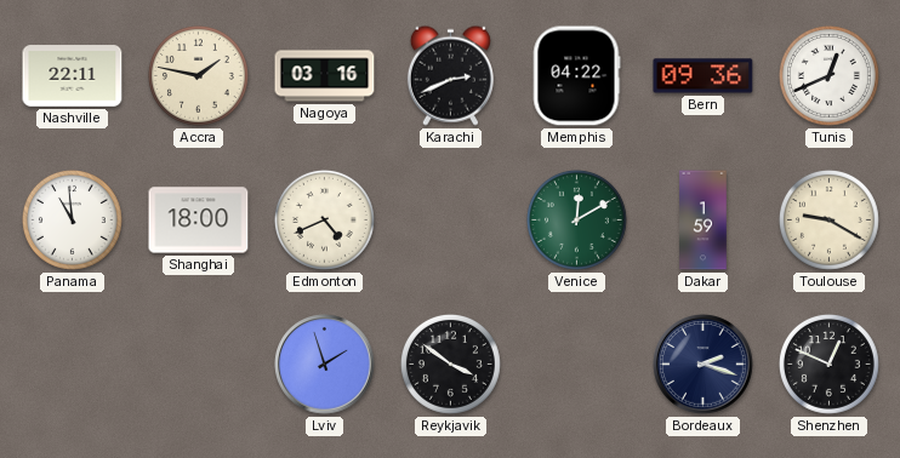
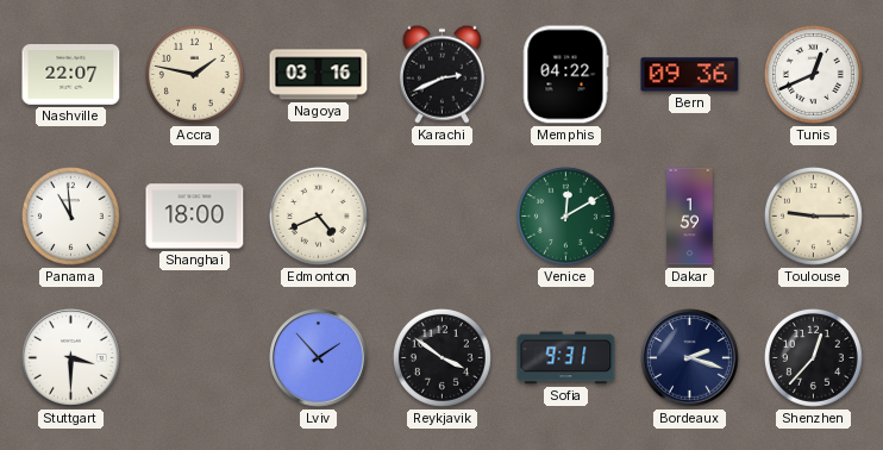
Nashville: 22:11 -> 22:07 (71, 75)
Toulouse: 9:20 -> 9:15 (813, 215)
Stuttgart: none -> 3:30 (71, 358)
Lviv: 1:57 -> 1:53 (319, 358)
Sofia: none -> 9:31 (566, 358)
Shenzhen: 12:49 -> 12:37 (813, 357)
